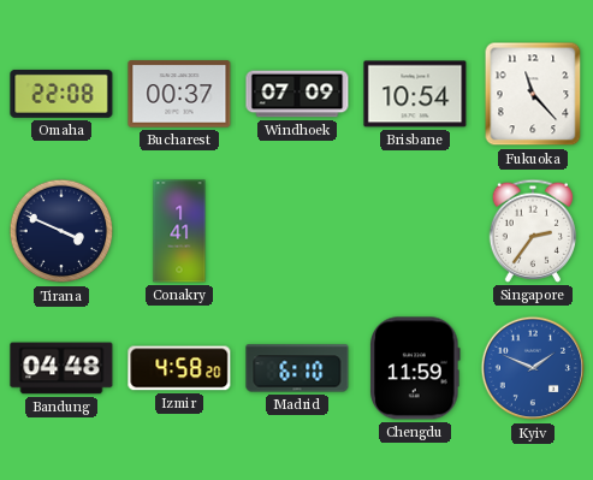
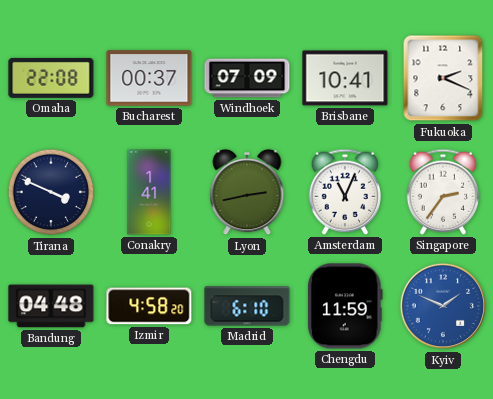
Brisbane: 10:54 -> 10:41 (345, 78)
Fukuoka: 11:23 -> 2:19 (443, 78)
Lyon: none -> 2:43 (247, 192)
Amsterdam: none -> 11:04 (344, 192)
